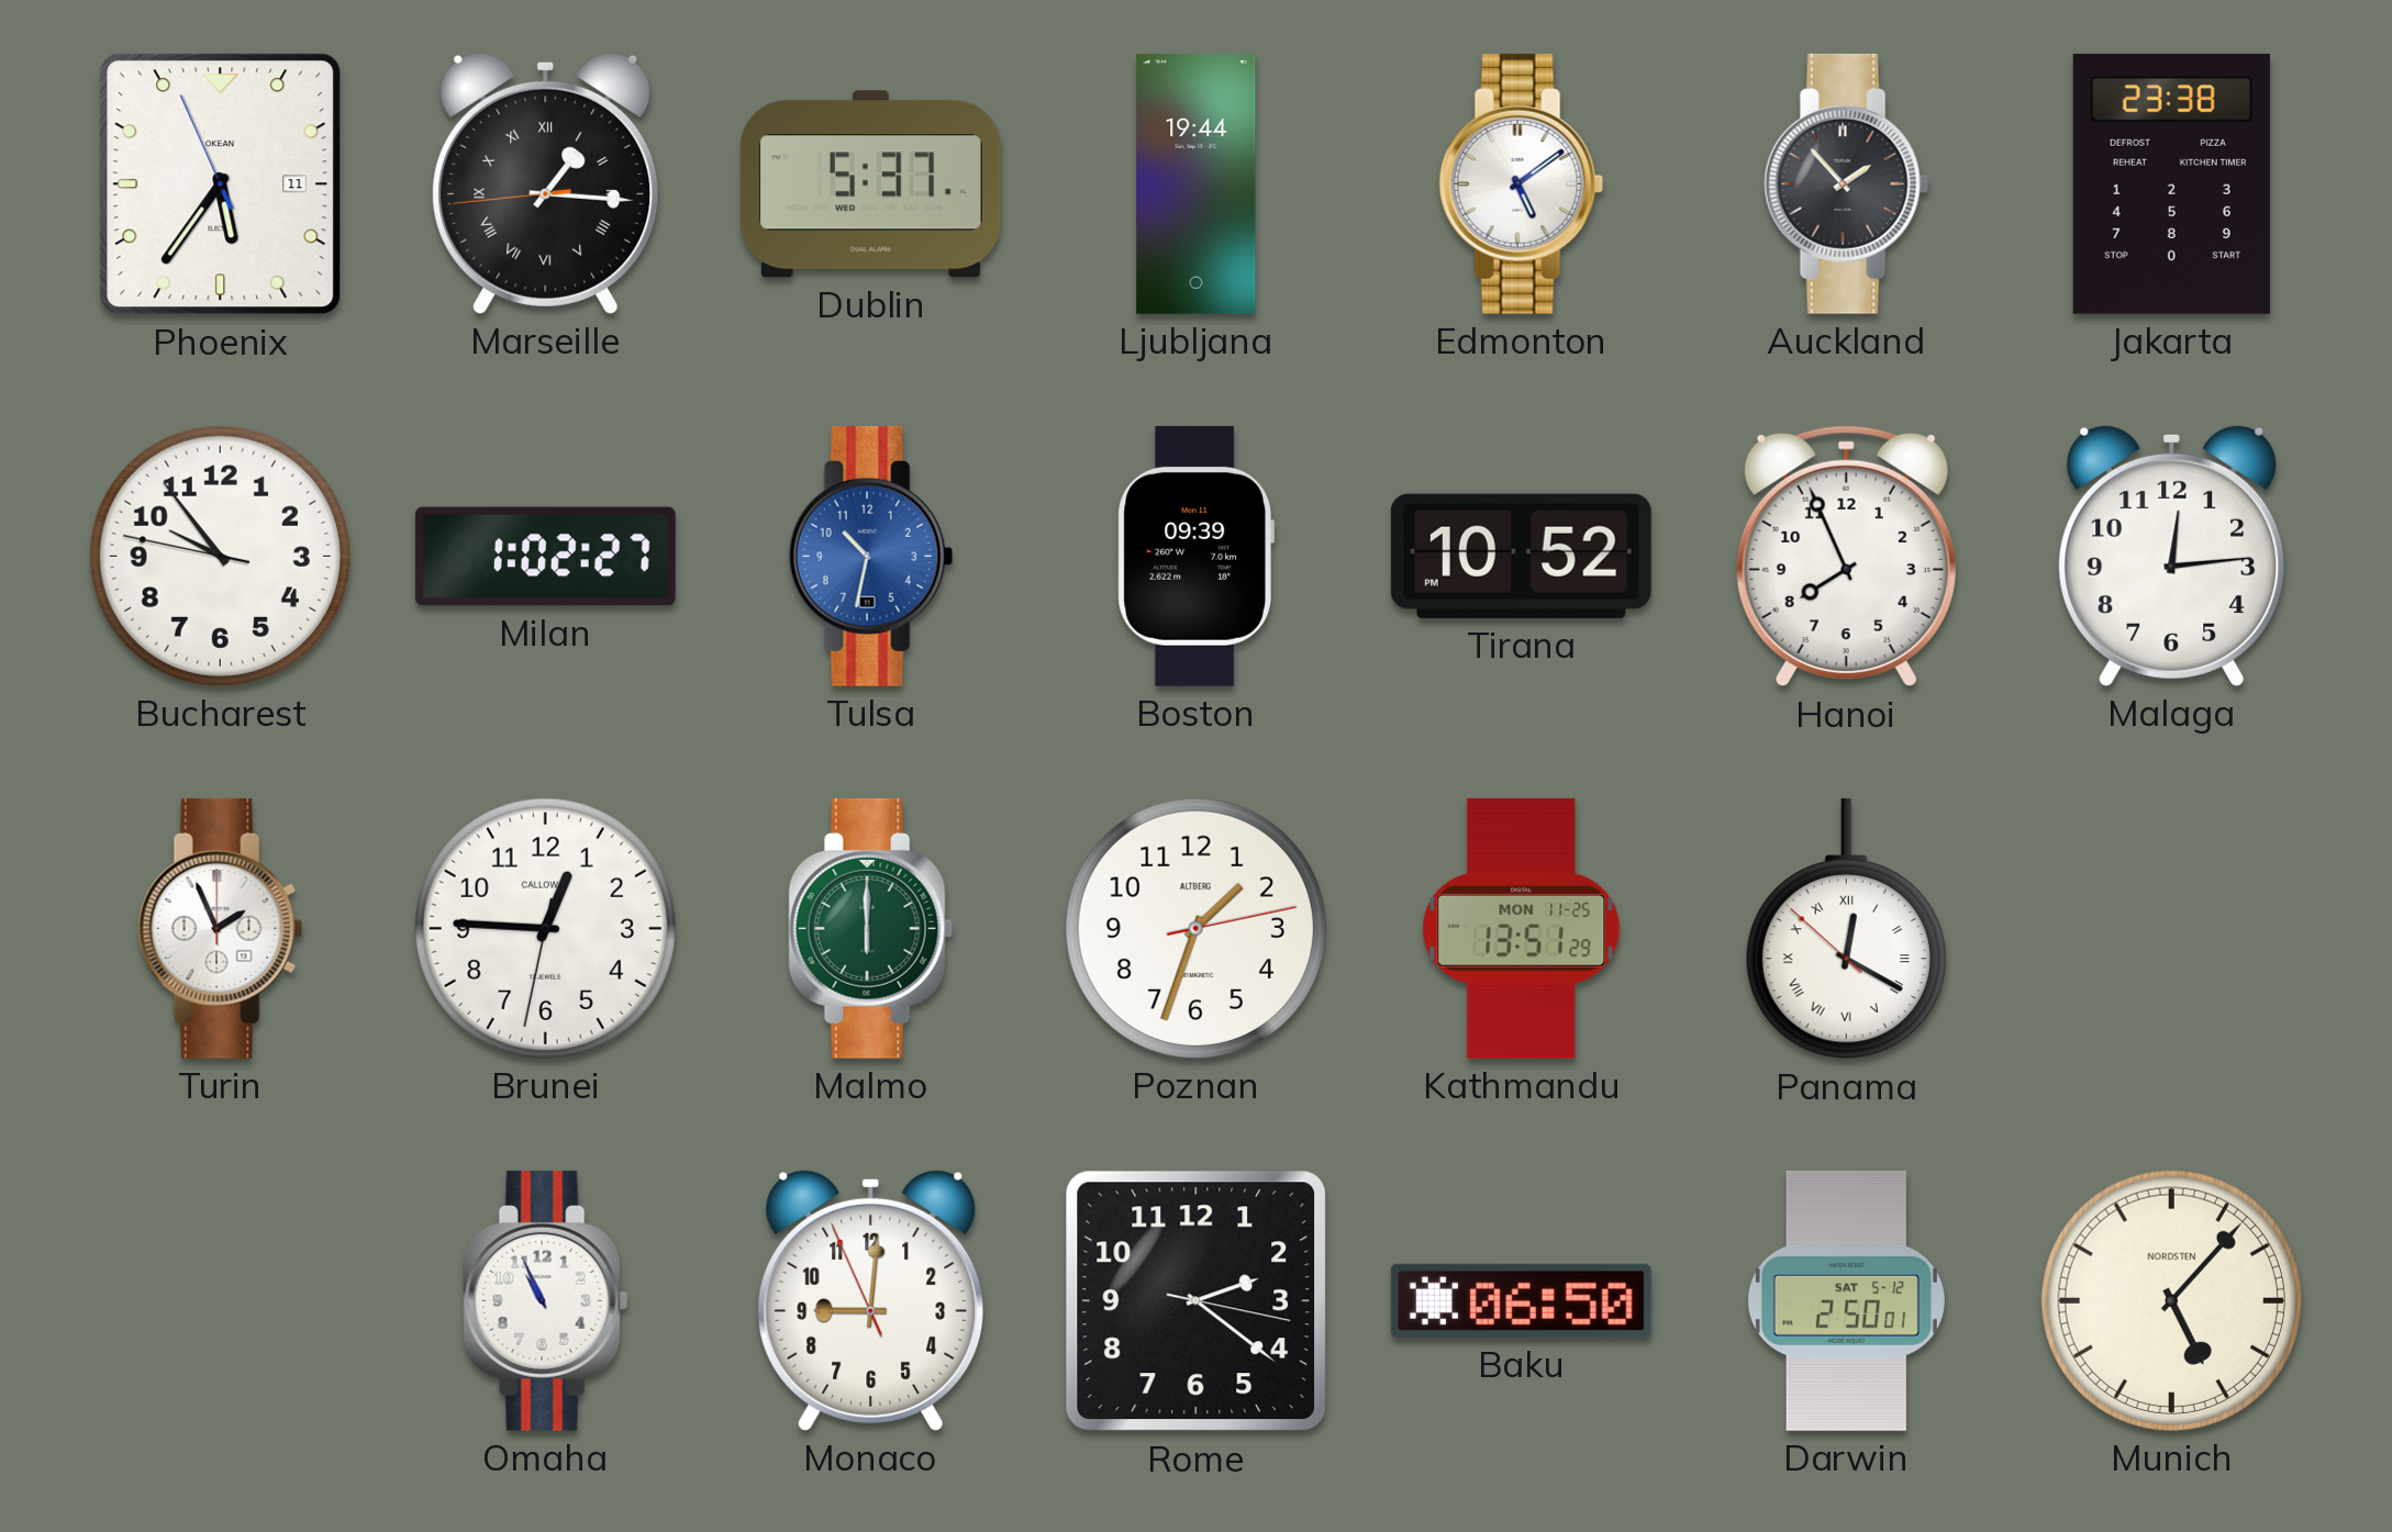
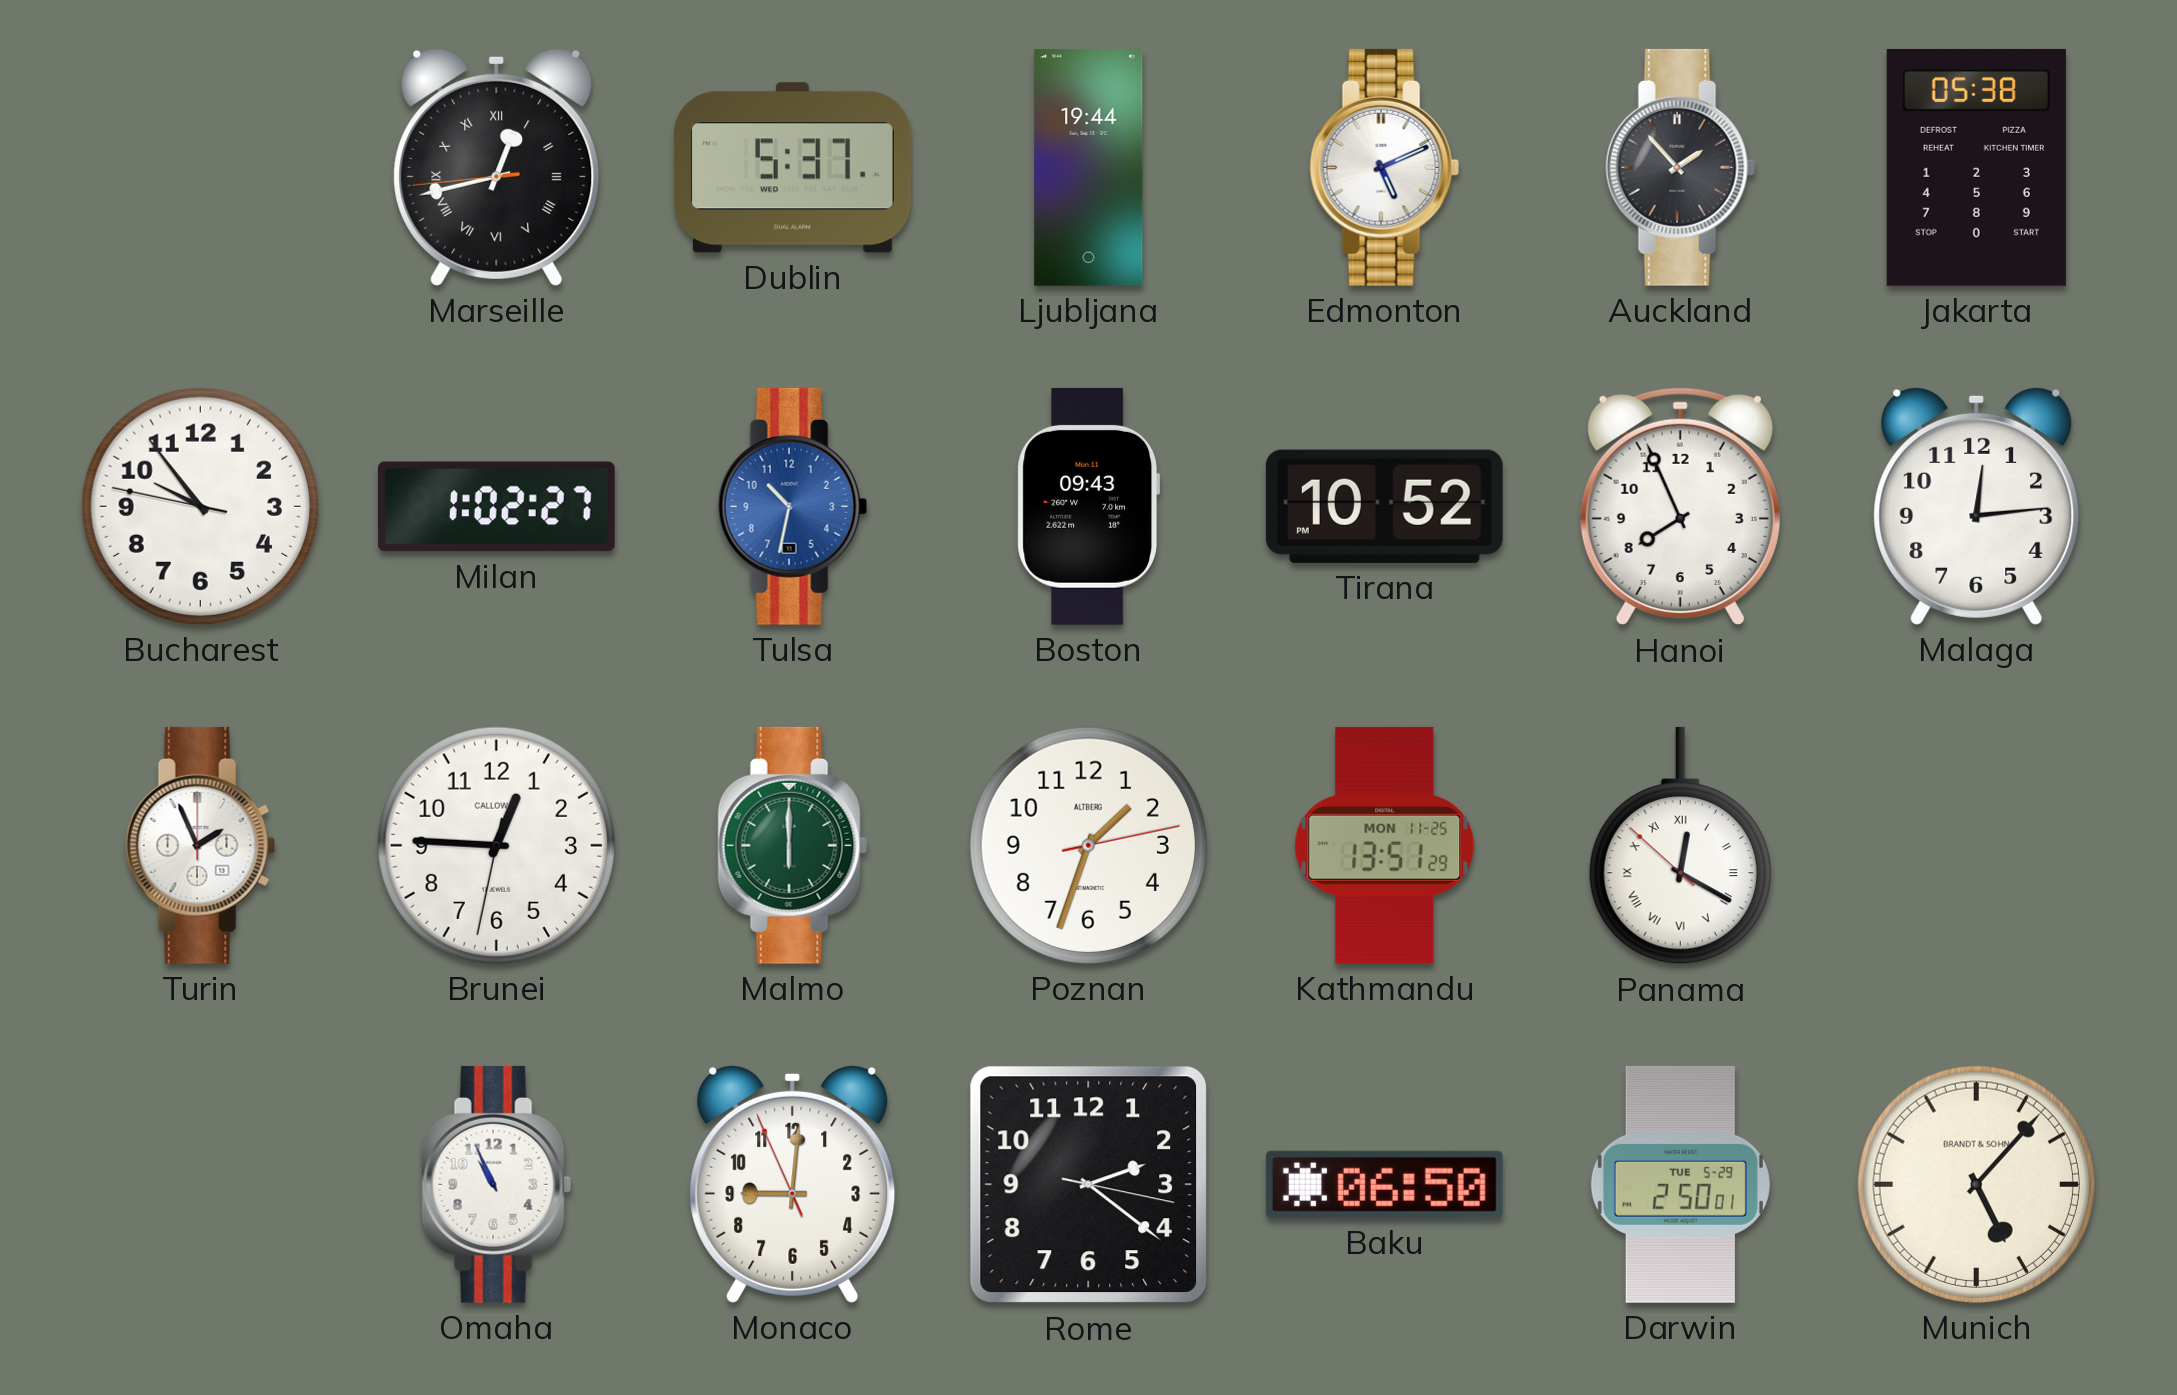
Phoenix: 5:35 -> none (221, 184)
Marseille: 1:15 -> 12:42 (497, 167)
Edmonton: 5:09 -> 5:11 (1385, 167)
Jakarta: 23:38 -> 05:38 (1976, 167)
Boston: 09:39 -> 09:43 (1089, 506)
Darwin date: SAT 5-12 -> TUE 5-29 (1680, 1184)
Munich brand: NORDSTEN -> BRANDT & SOHN (1976, 1184)
